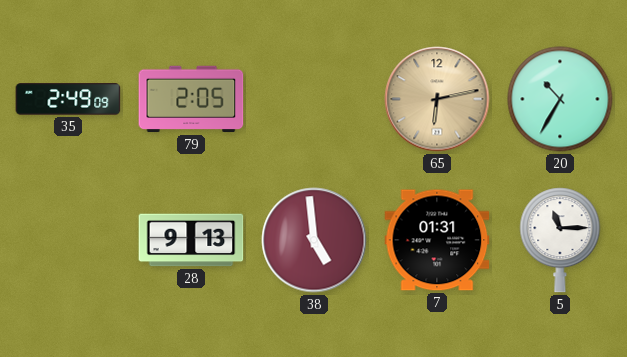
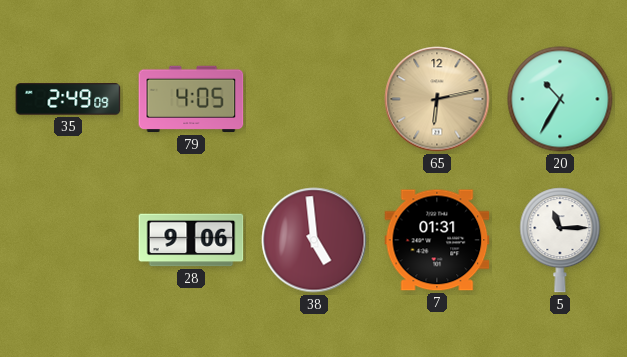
79: 2:05 -> 4:05 (191, 99)
28: 9:13 -> 9:06 (191, 240)
